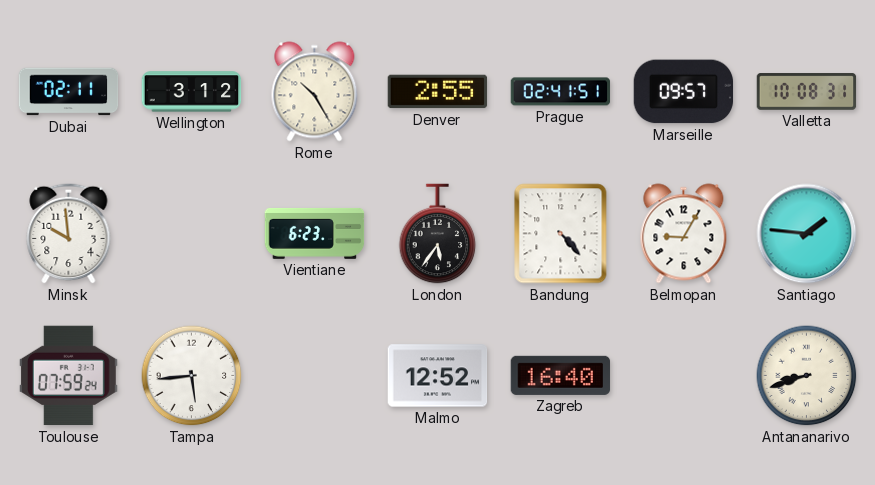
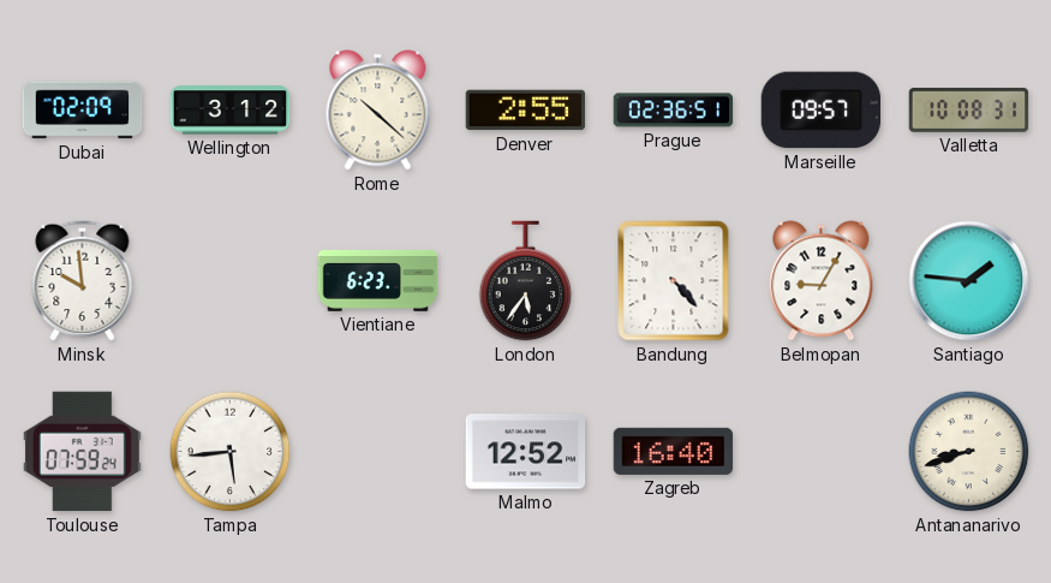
Dubai: 02:11 -> 02:09 (83, 111)
Rome: 10:25 -> 10:22 (378, 111)
Prague: 02:41 -> 02:36 (674, 111)
